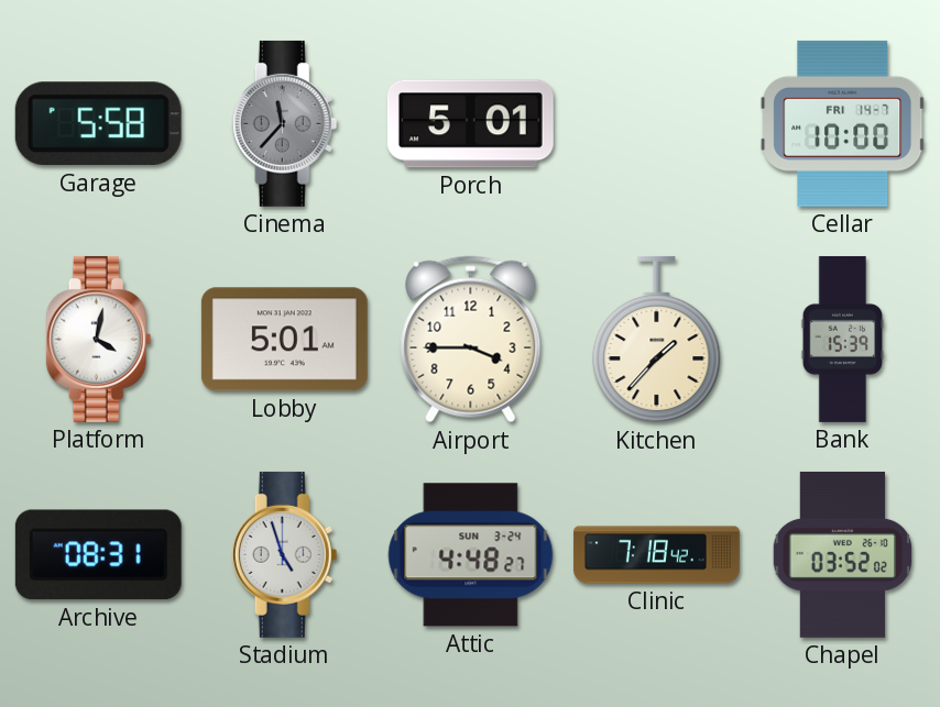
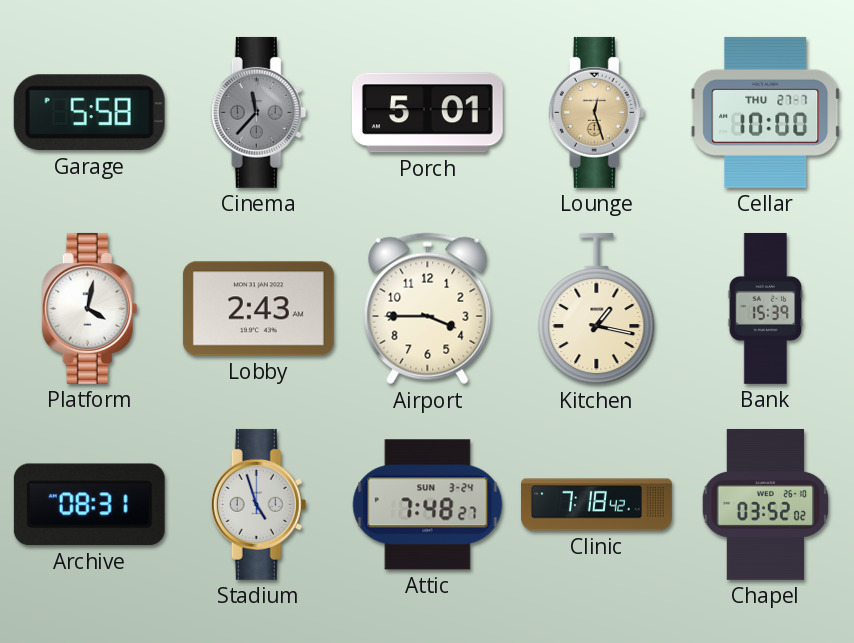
Lounge: none -> 12:27 (597, 112)
Cellar date: FRI 14-7 -> THU 27-7 (766, 112)
Lobby: 5:01 -> 2:43 (258, 309)
Kitchen: 1:37 -> 1:17 (597, 309)
Attic: 4:48 -> 7:48 (428, 505)
